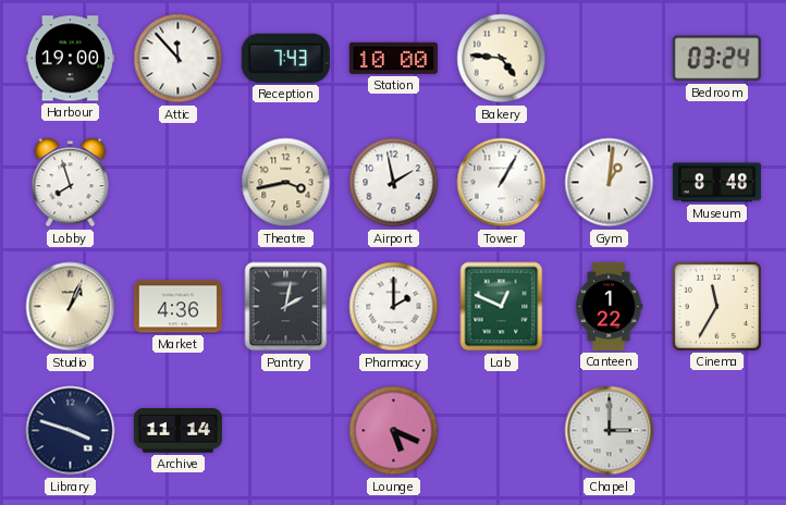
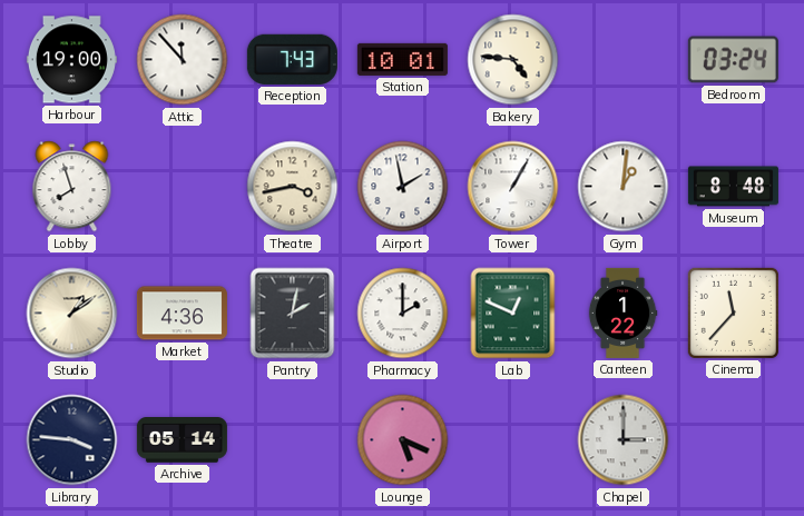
Station: 10:00 -> 10:01 (402, 59)
Studio: 1:04 -> 1:09 (72, 314)
Cinema: 11:35 -> 11:37 (733, 312)
Library: 3:48 -> 3:46 (72, 440)
Archive: 11:14 -> 05:14 (182, 440)
